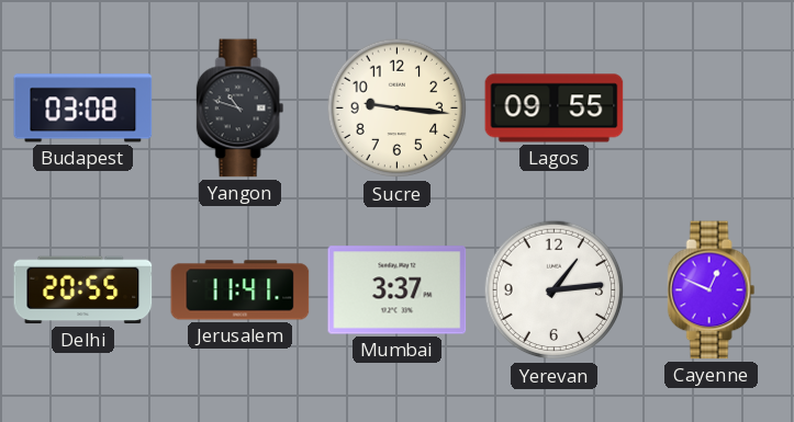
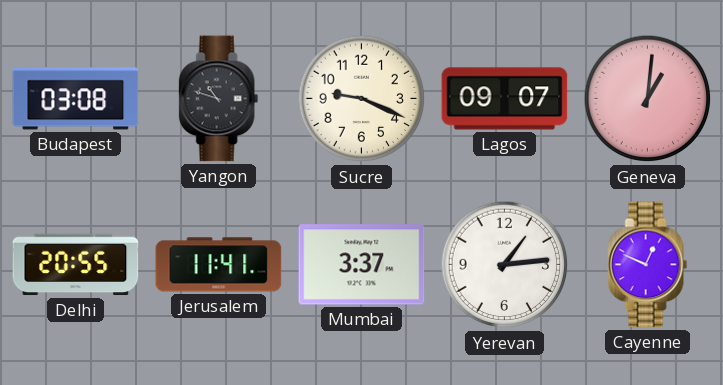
Sucre: 9:16 -> 9:19 (362, 99)
Lagos: 09:55 -> 09:07 (505, 99)
Geneva: none -> 1:01 (648, 99)
